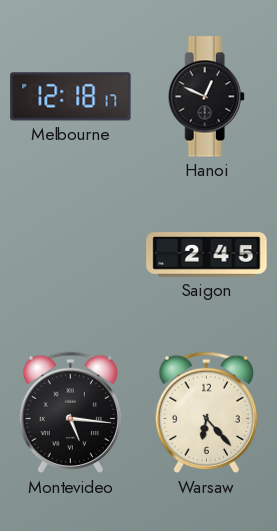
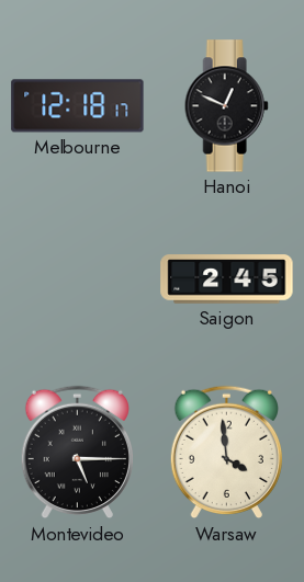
Montevideo: 5:16 -> 5:15 (77, 453)
Warsaw: 6:23 -> 3:59 (226, 453)
